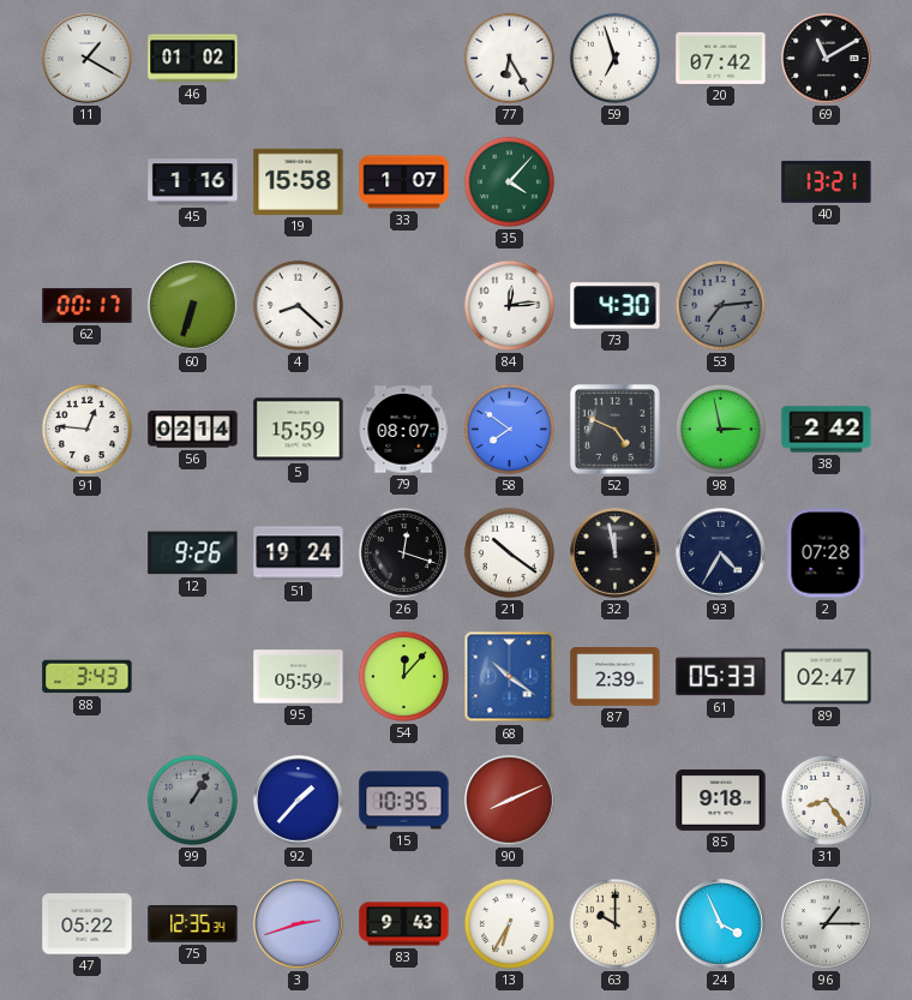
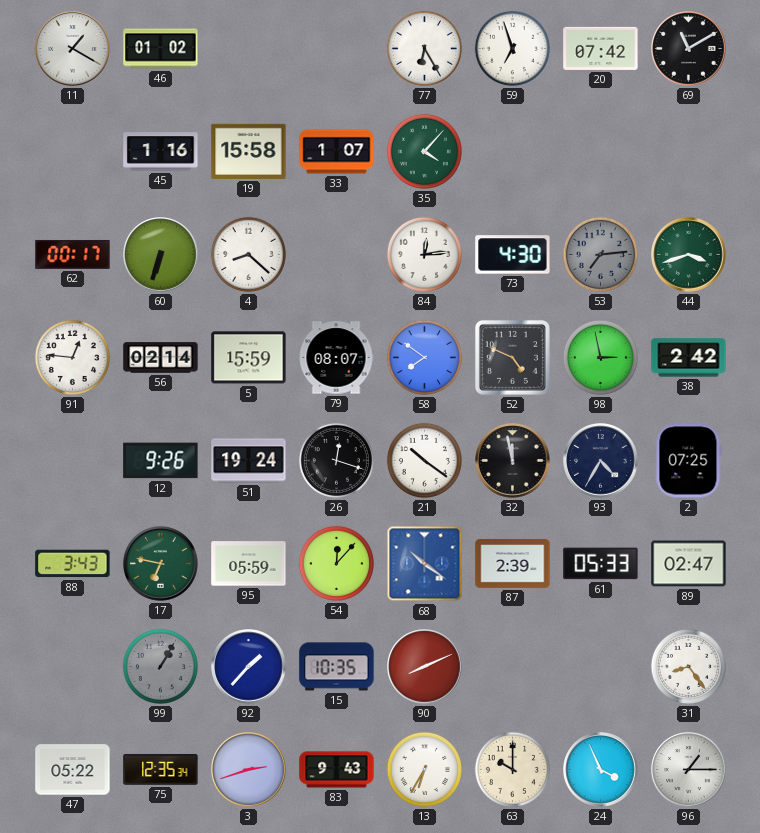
40: 13:21 -> none (827, 181)
44: none -> 3:42 (689, 255)
2: 07:28 -> 07:25 (689, 461)
17: none -> 6:47 (161, 564)
85: 9:18 -> none (721, 800)
